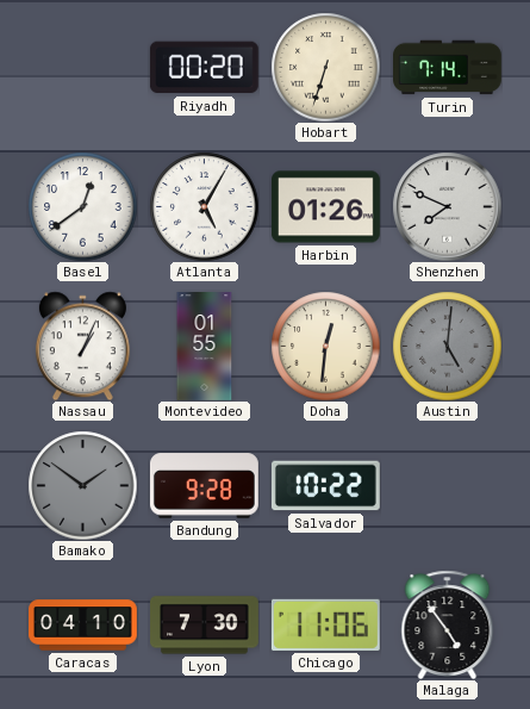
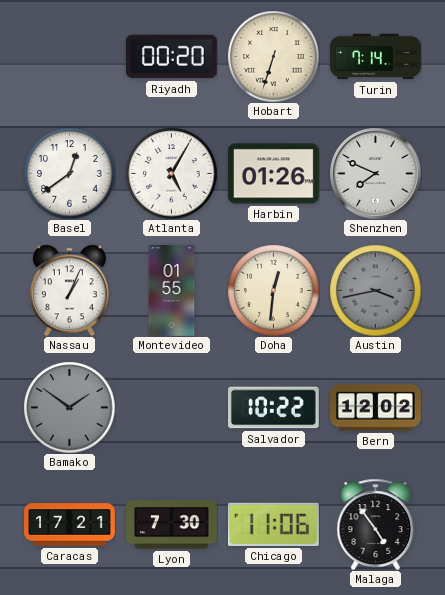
Austin: 5:01 -> 3:43 (375, 290)
Bandung: 9:28 -> none (204, 486)
Bern: none -> 12:02 (376, 408)
Caracas: 04:10 -> 17:21 (70, 525)
